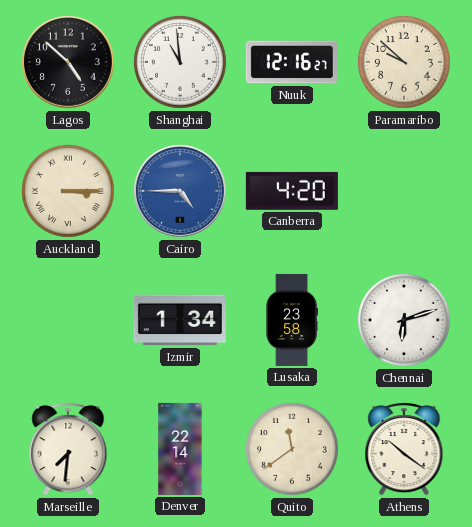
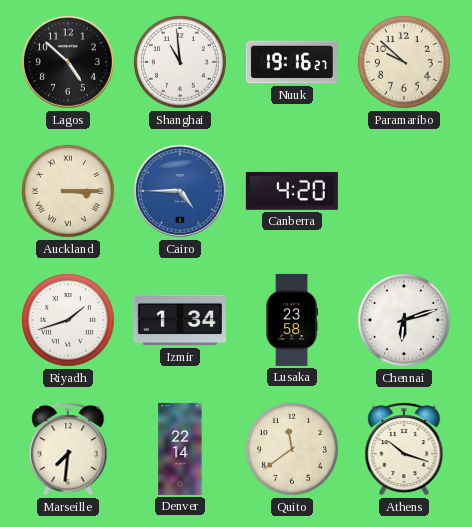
Nuuk: 12:16 -> 19:16 (292, 62)
Riyadh: none -> 1:42 (69, 321)
Athens: 10:21 -> 10:18 (404, 450)
